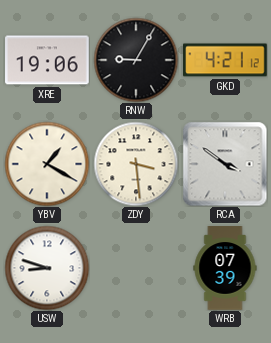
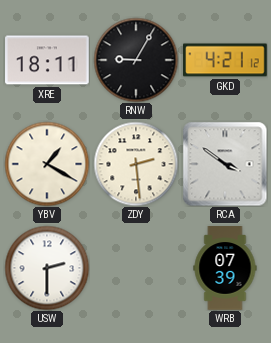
XRE: 19:06 -> 18:11 (47, 60)
ZDY: 3:29 -> 2:29 (136, 164)
USW: 8:48 -> 2:30 (47, 268)
